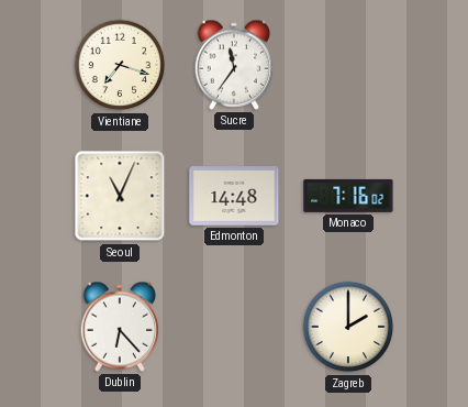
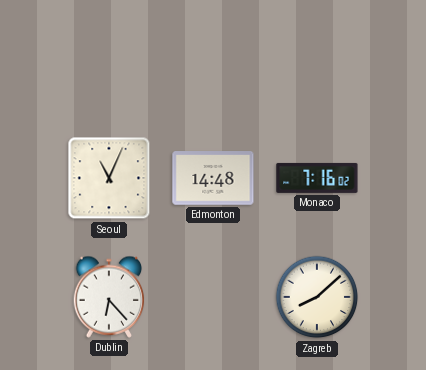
Vientiane: 7:18 -> none (120, 65)
Sucre: 11:36 -> none (234, 65)
Zagreb: 2:00 -> 8:08 (317, 297)
